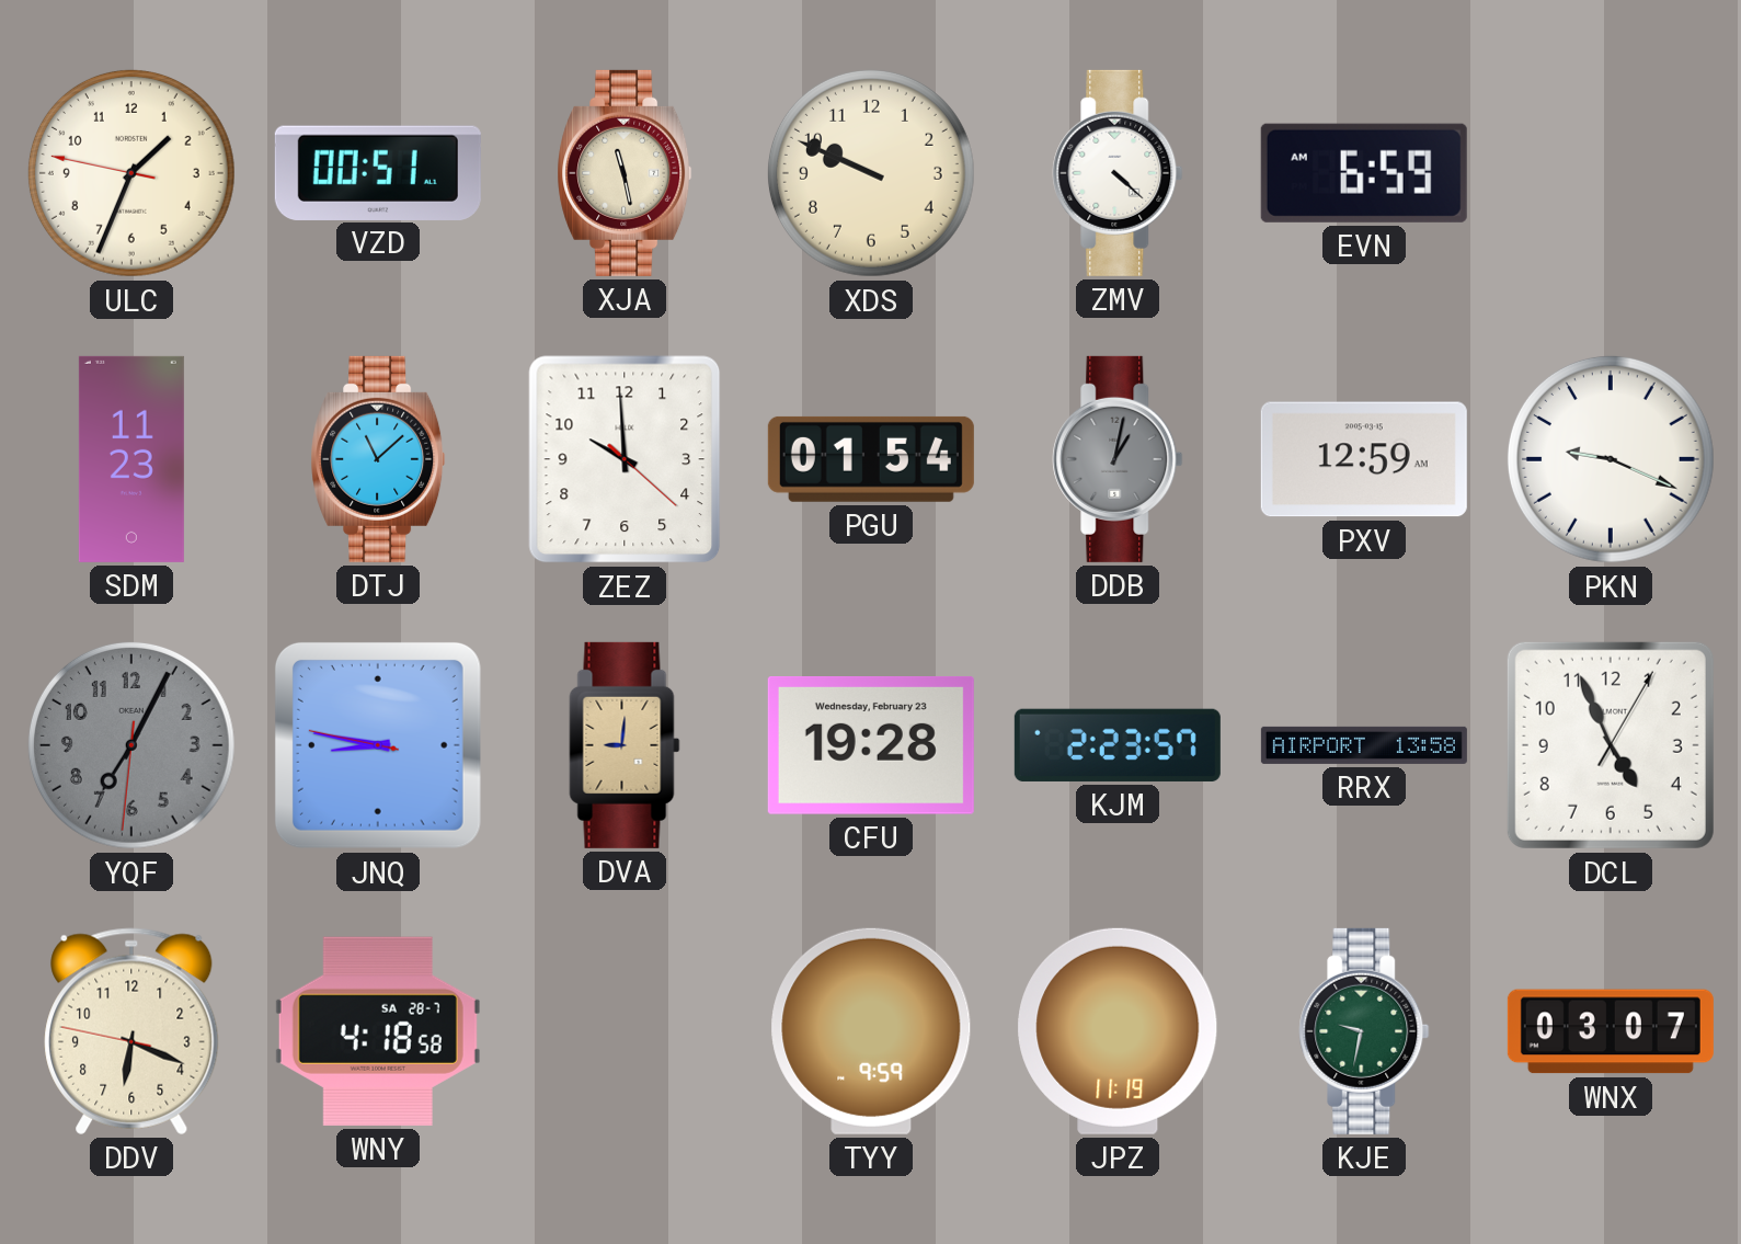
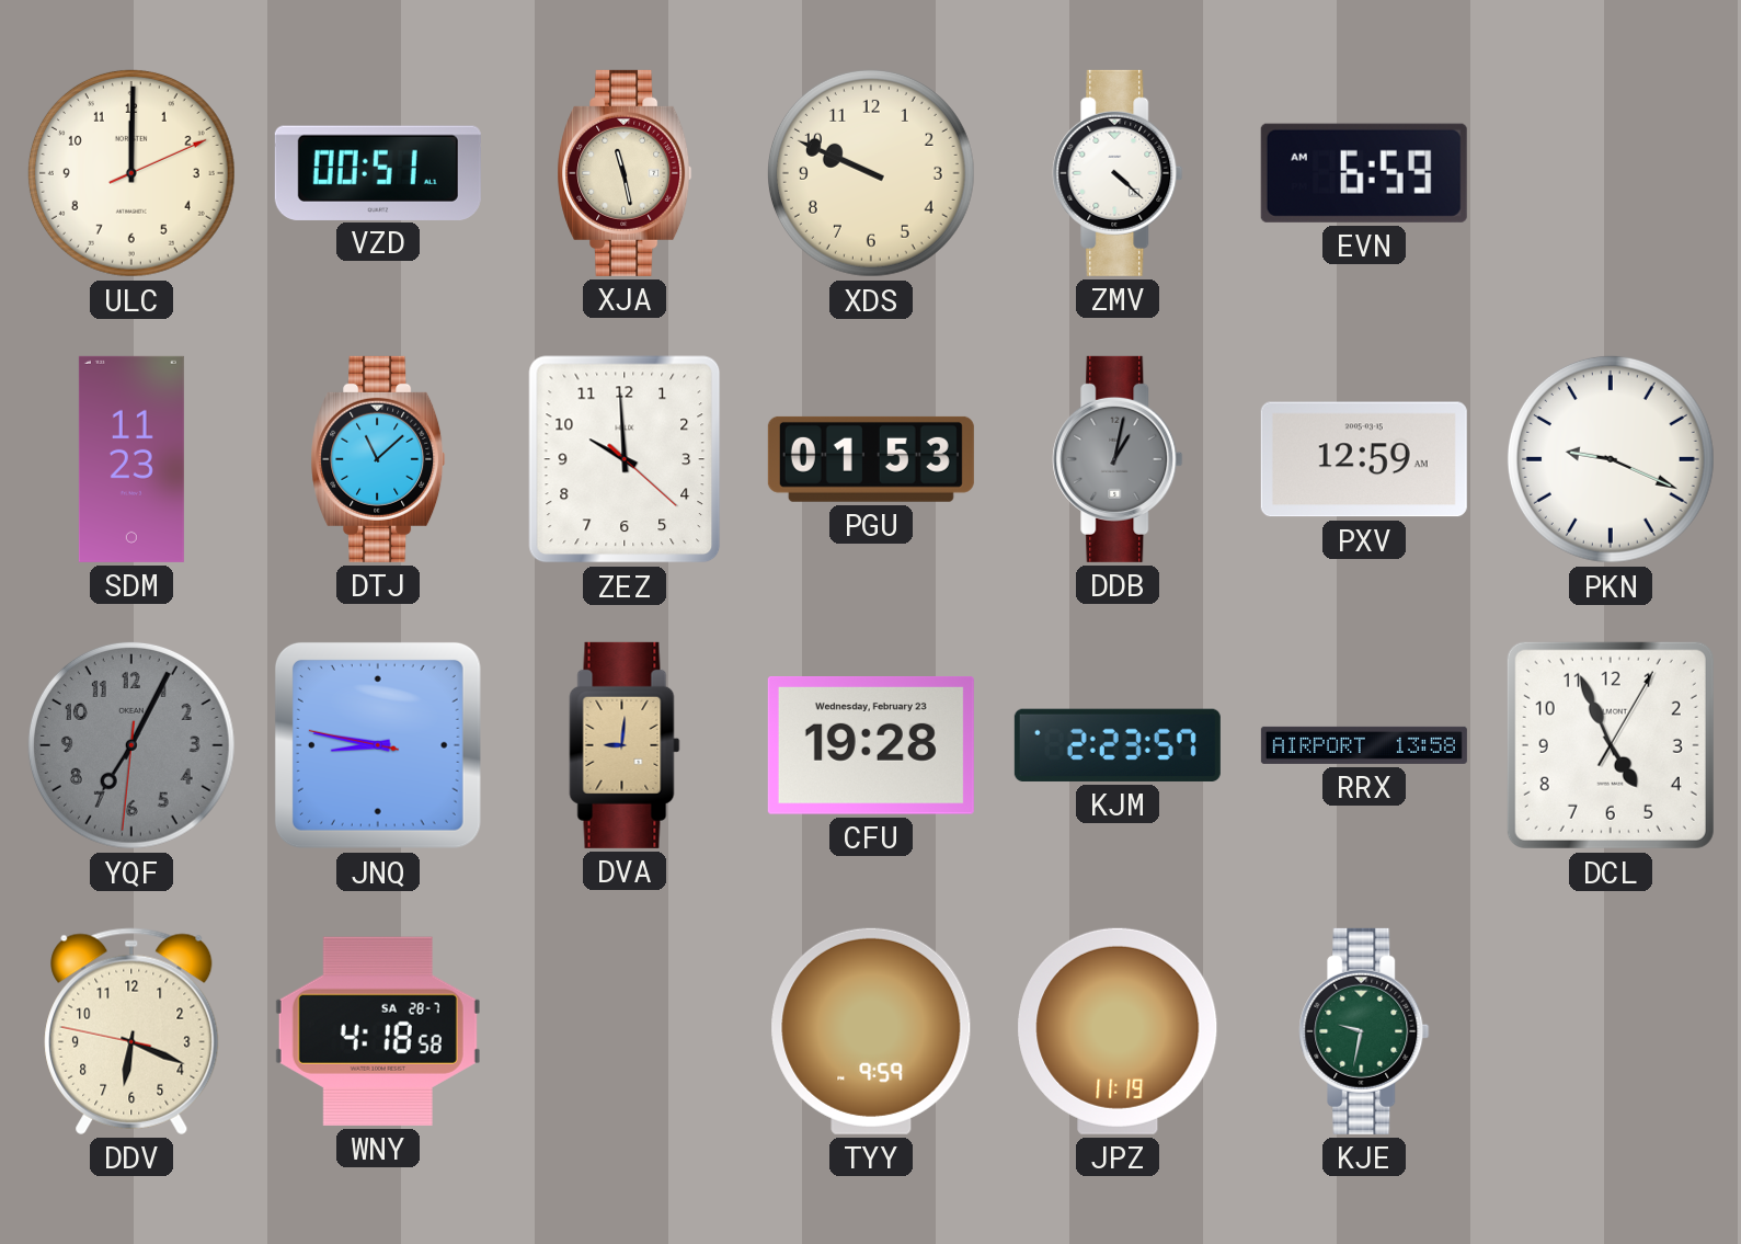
ULC: 1:33 -> 12:00 (131, 173)
PGU: 01:54 -> 01:53 (871, 459)
WNX: 03:07 -> none (1611, 1031)
